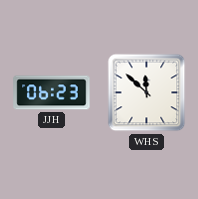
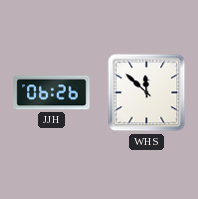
JJH: 06:23 -> 06:26 (52, 93)
